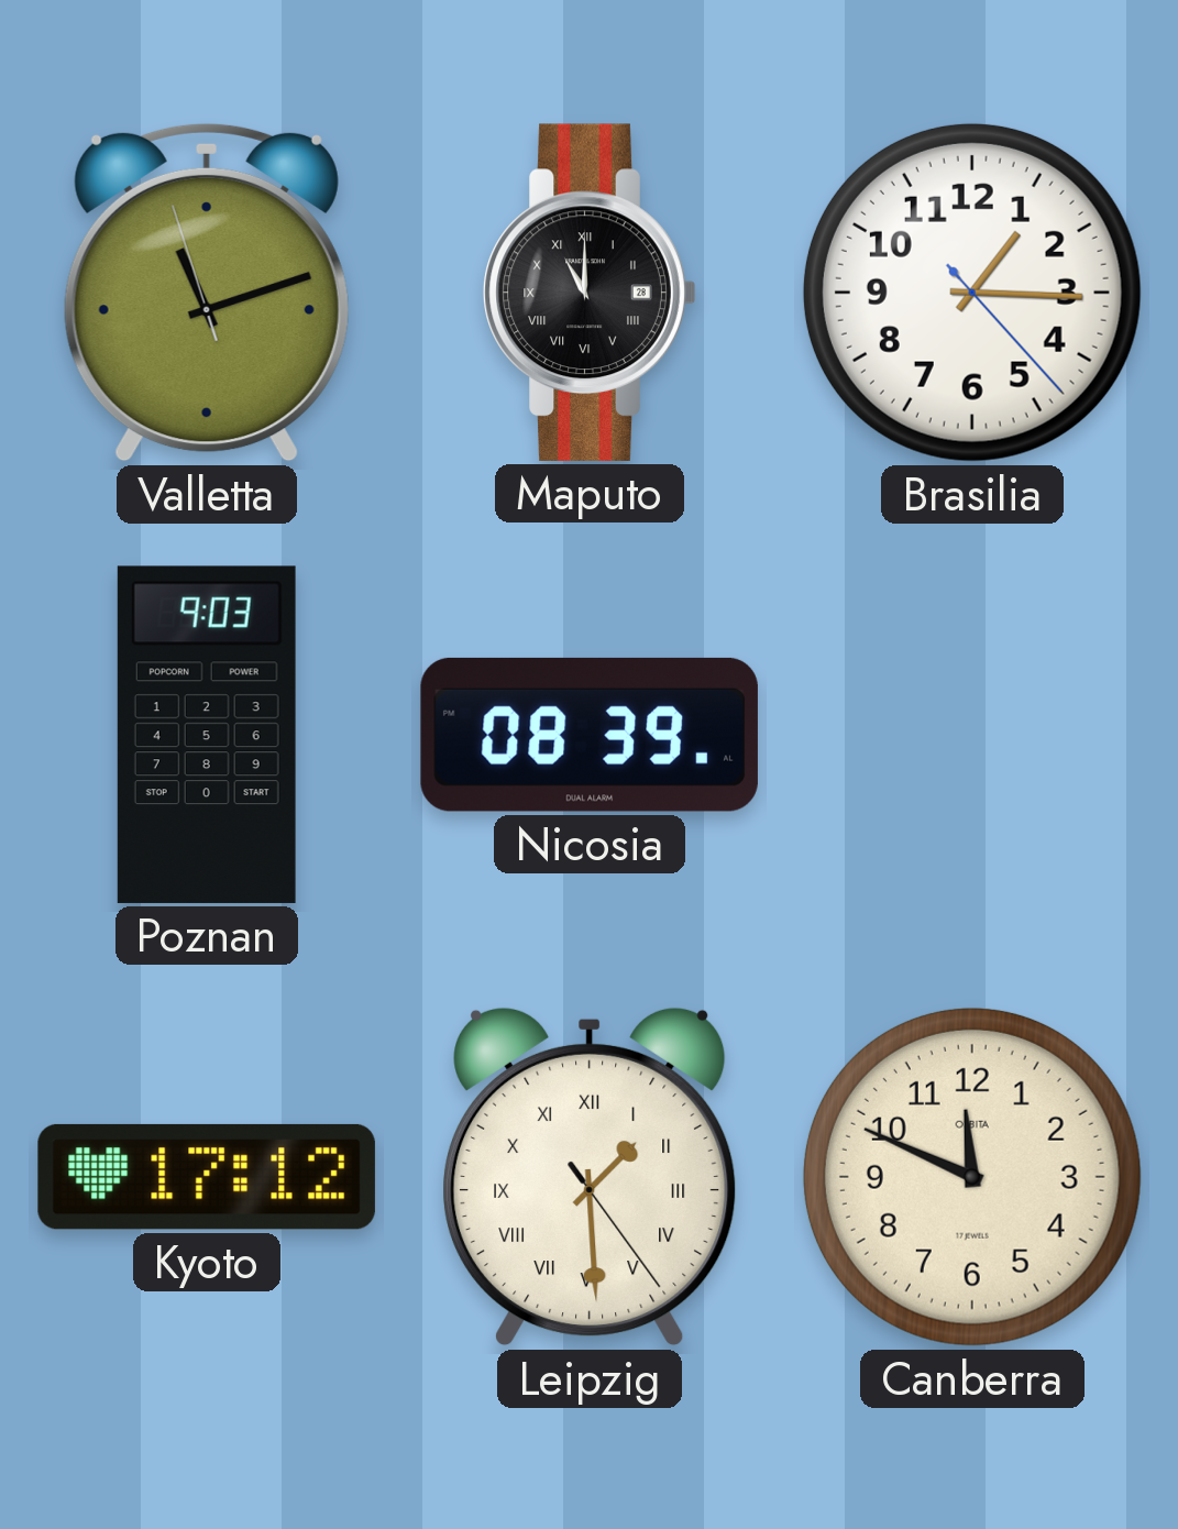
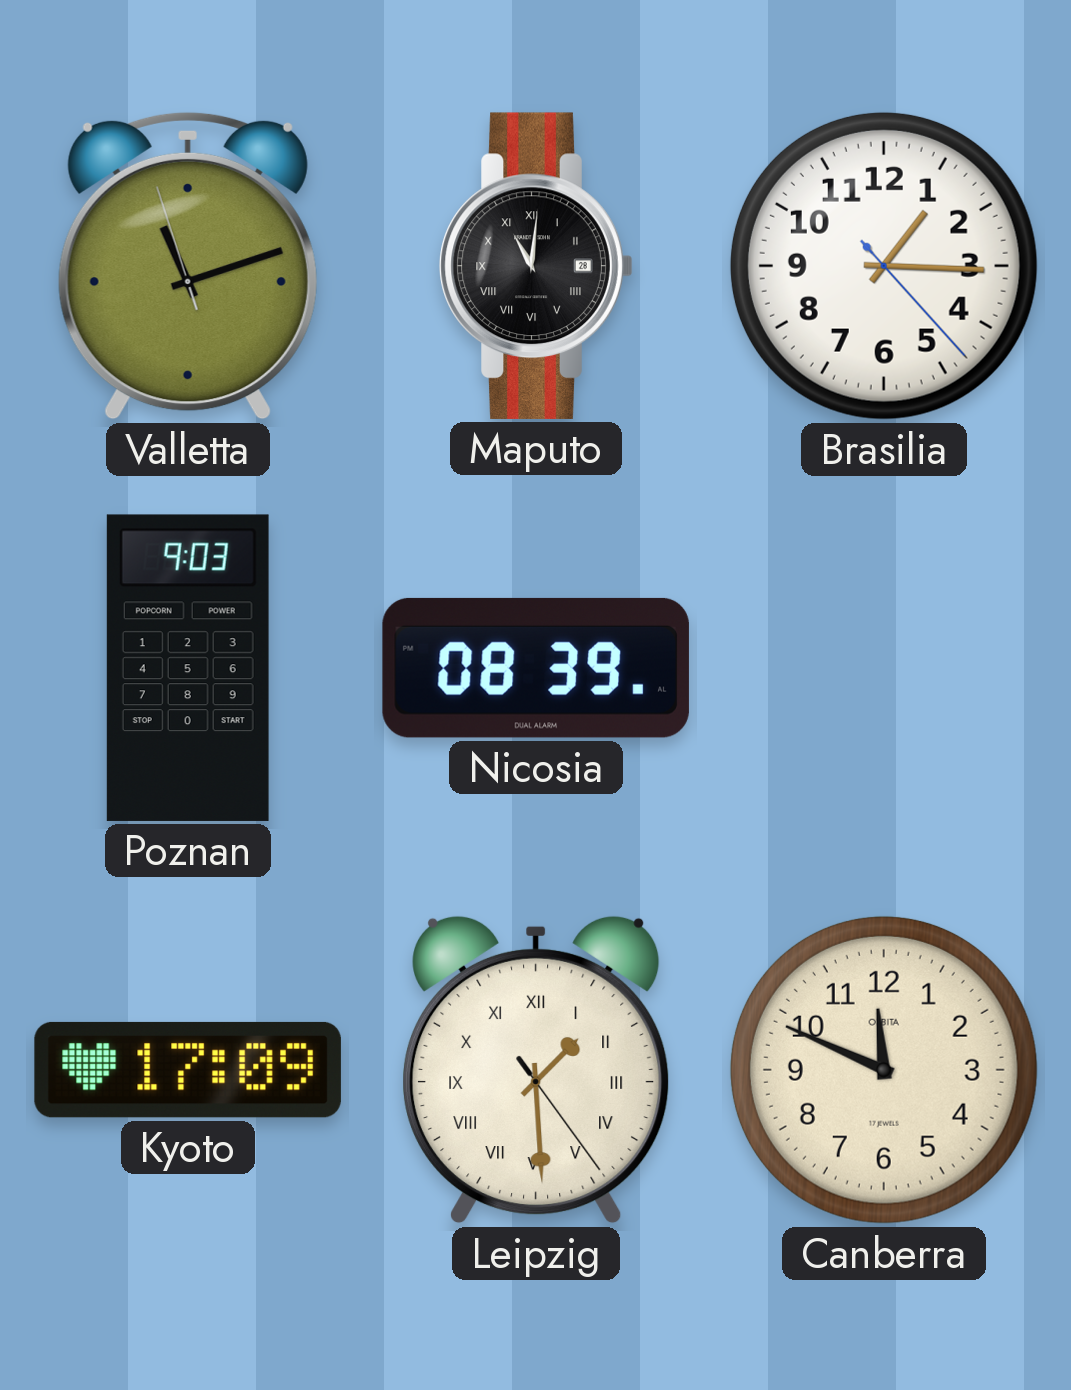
Maputo: 11:00 -> 11:01 (536, 266)
Kyoto: 17:12 -> 17:09 (188, 1070)
